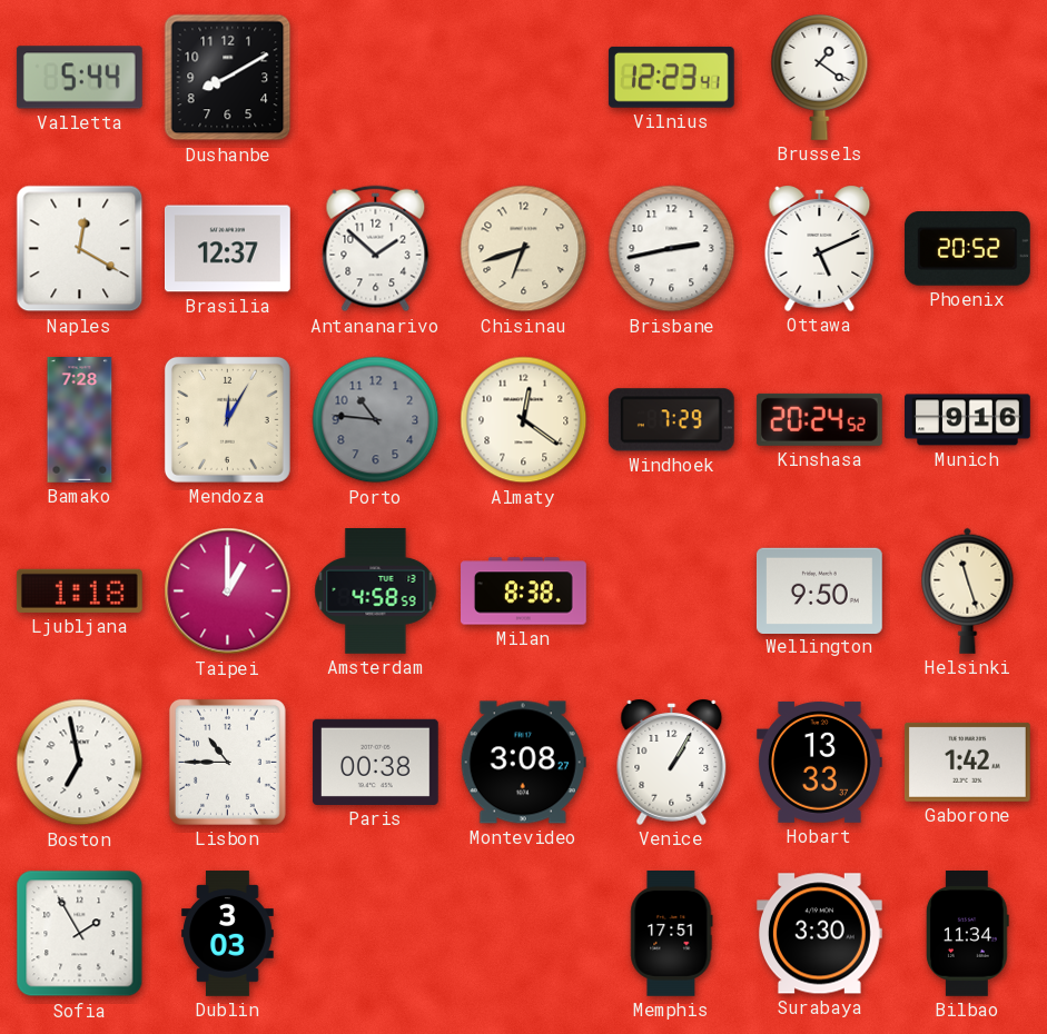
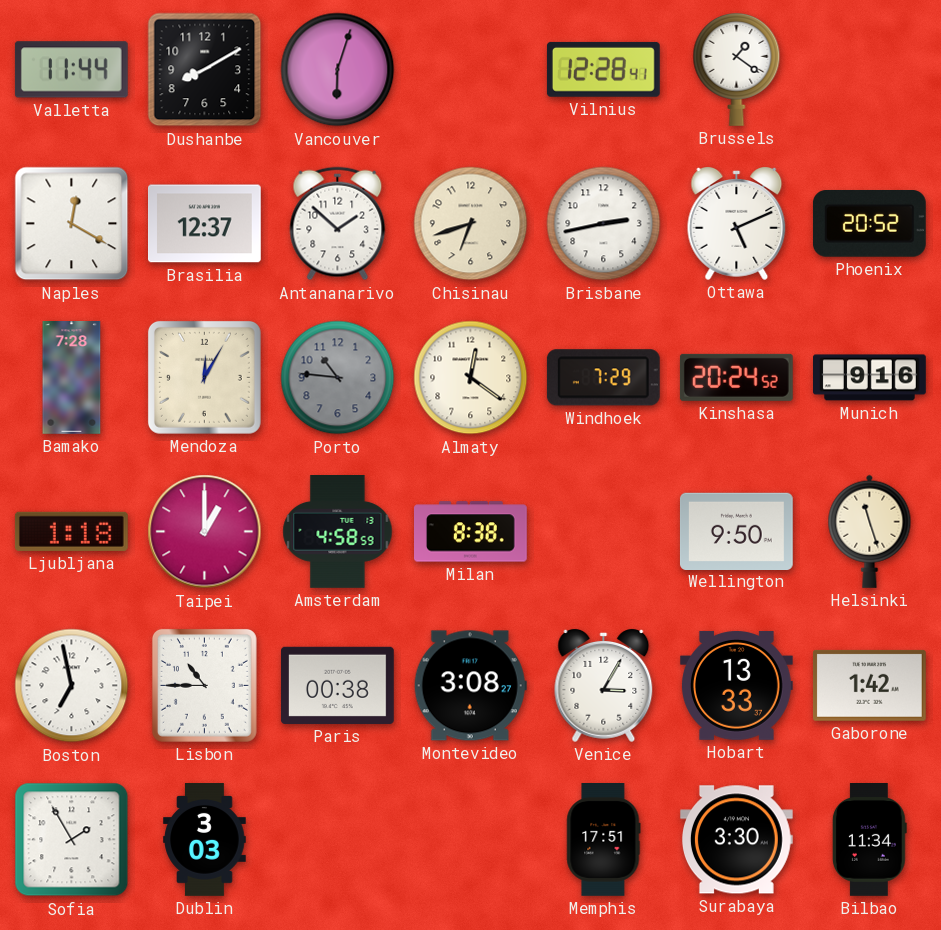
Valletta: 5:44 -> 11:44 (71, 70)
Vancouver: none -> 6:03 (338, 70)
Vilnius: 12:23 -> 12:28 (603, 69)
Venice: 1:05 -> 3:05 (604, 686)
